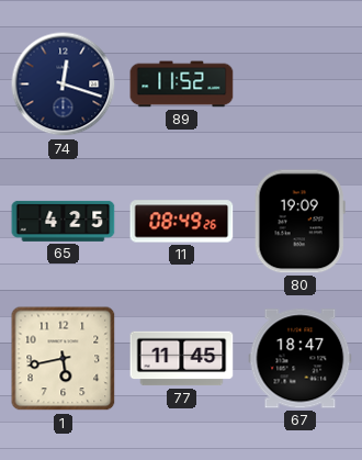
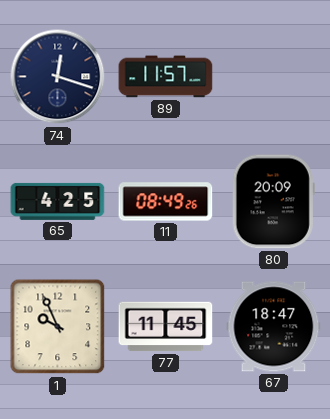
89: 11:52 -> 11:57 (166, 77)
80: 19:09 -> 20:09 (273, 202)
1: 5:43 -> 9:56 (58, 327)
